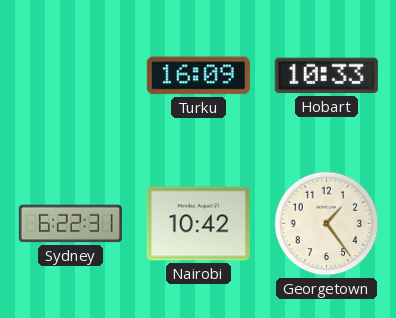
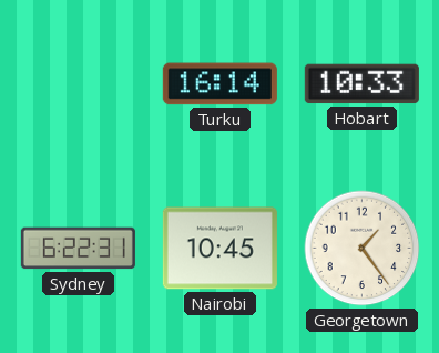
Turku: 16:09 -> 16:14 (219, 84)
Nairobi: 10:42 -> 10:45 (219, 249)
